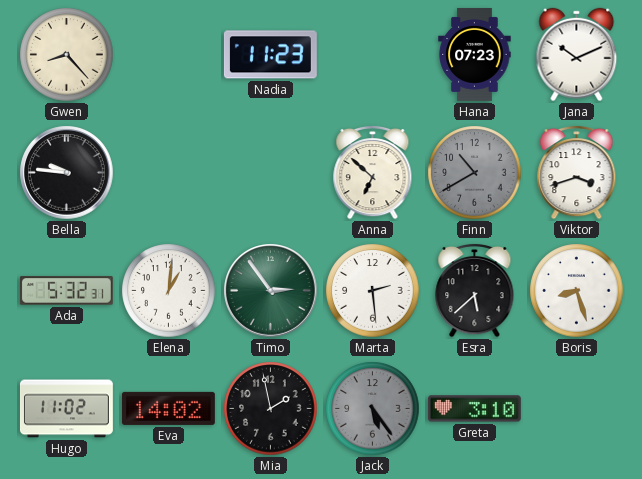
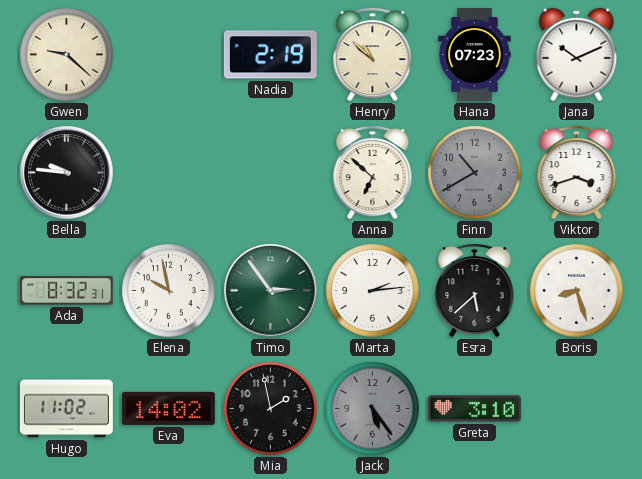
Gwen: 8:23 -> 9:22 (67, 55)
Nadia: 11:23 -> 2:19 (270, 55)
Henry: none -> 10:52 (373, 54)
Ada: 5:32 -> 8:32 (66, 291)
Elena: 1:01 -> 9:58 (169, 291)
Marta: 2:29 -> 2:14 (373, 291)
